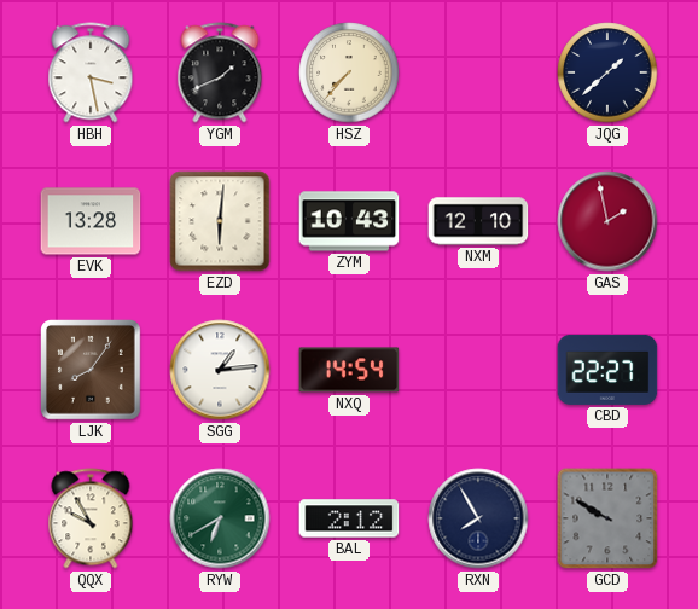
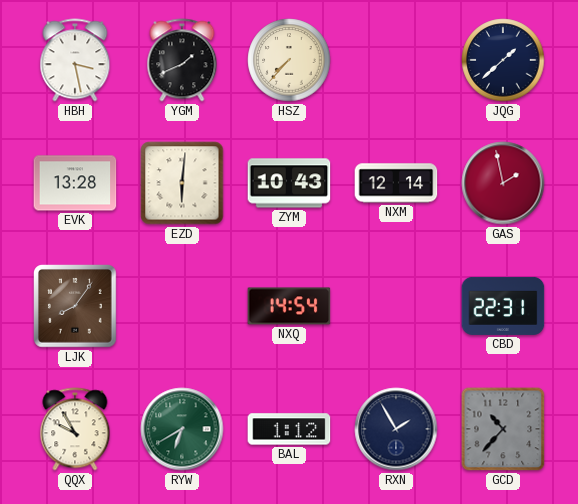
NXM: 12:10 -> 12:14 (396, 183)
SGG: 1:14 -> none (220, 370)
CBD: 22:27 -> 22:31 (503, 306)
BAL: 2:12 -> 1:12 (289, 429)
RXN: 7:55 -> 1:55 (396, 429)
GCD: 9:50 -> 10:37 (503, 429)
